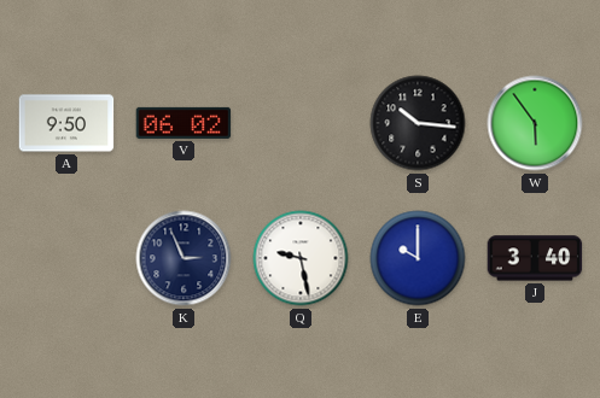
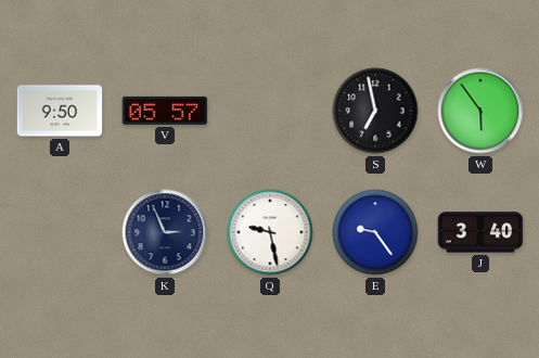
V: 06:02 -> 05:57 (165, 111)
S: 10:16 -> 6:58 (375, 111)
E: 10:00 -> 9:24 (375, 232)
